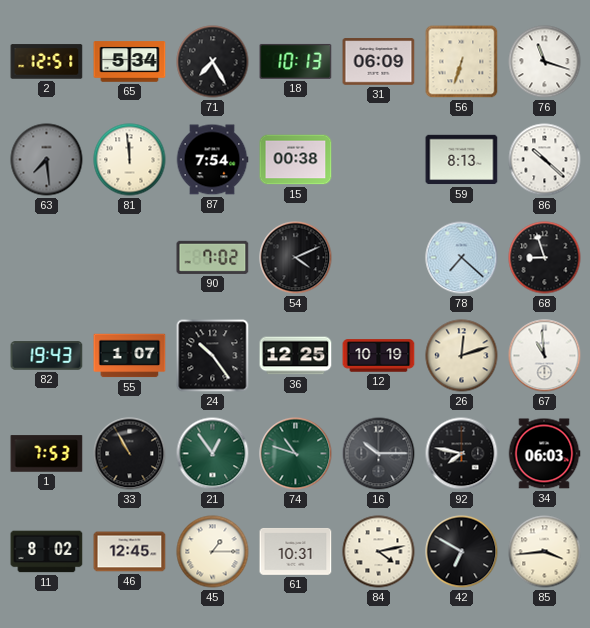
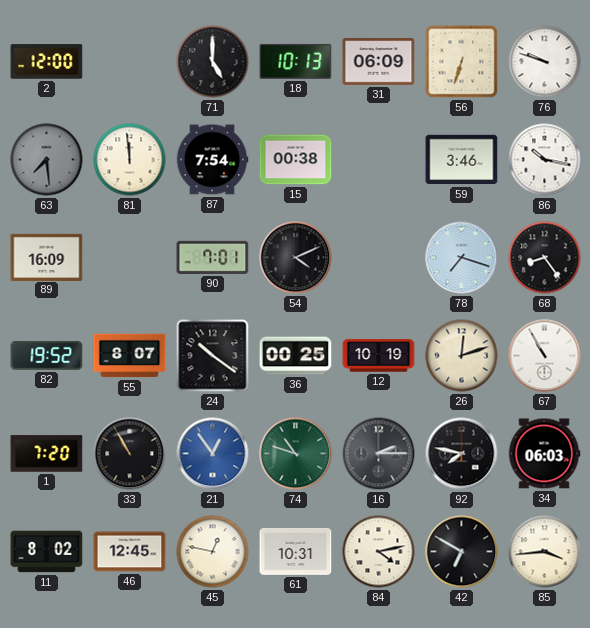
2: 12:51 -> 12:00 (47, 62)
65: 5:34 -> none (130, 62)
71: 7:25 -> 5:00 (213, 62)
76: 11:18 -> 9:48 (545, 62)
59: 8:13 -> 3:46 (462, 160)
86: 10:22 -> 10:17 (545, 160)
89: none -> 16:09 (47, 257)
90: 7:02 -> 7:01 (213, 257)
78: 7:22 -> 7:18 (462, 258)
68: 8:57 -> 8:24 (545, 258)
82: 19:43 -> 19:52 (47, 356)
55: 1:07 -> 8:07 (130, 356)
24: 10:24 -> 10:21 (213, 356)
36: 12:25 -> 00:25 (296, 356)
67: 10:59 -> 10:55 (545, 356)
1: 7:53 -> 7:20 (47, 454)
21 dial: green -> blue (213, 454)
16: 10:15 -> 2:15 (379, 454)
45: 1:15 -> 12:47 (213, 552)
